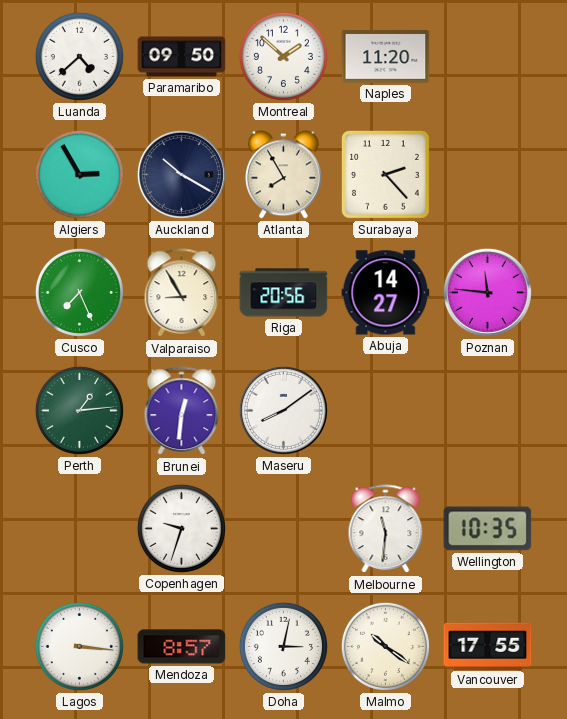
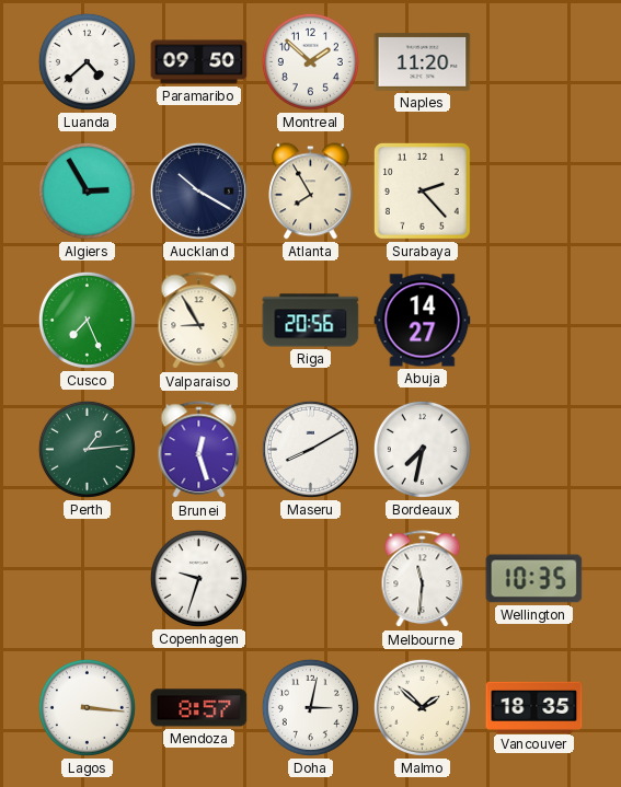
Poznan: 11:46 -> none (487, 292)
Brunei: 12:31 -> 12:27 (199, 450)
Maseru: 8:09 -> 8:10 (310, 449)
Bordeaux: none -> 7:32 (422, 449)
Malmo: 10:21 -> 1:52 (422, 707)
Vancouver: 17:55 -> 18:35 (534, 707)
